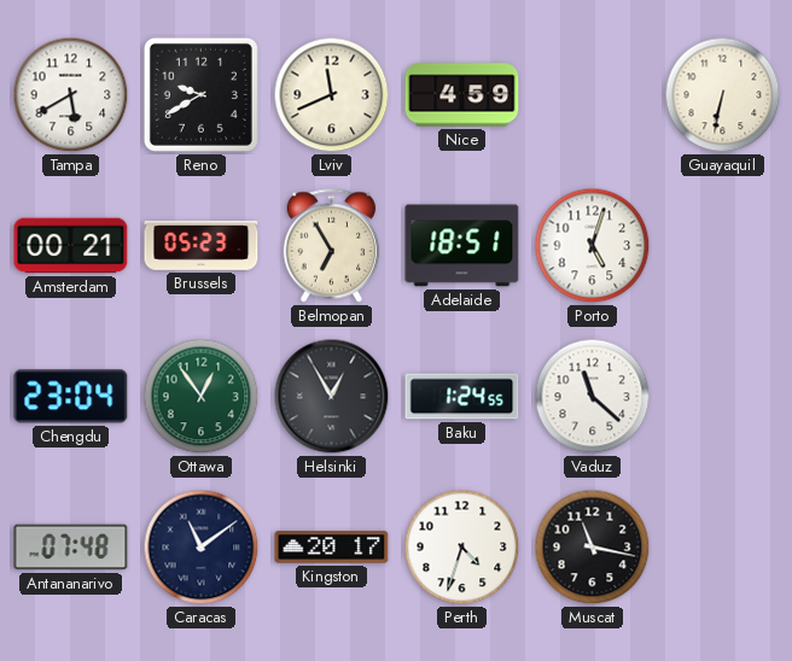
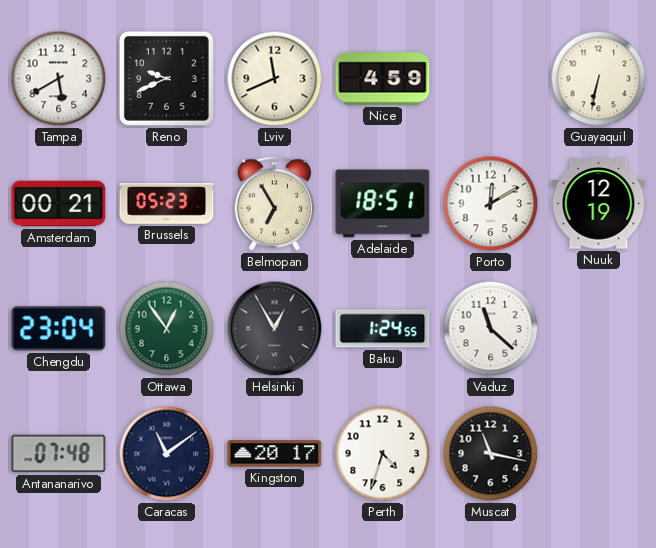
Reno: 9:40 -> 9:41 (166, 78)
Porto: 5:03 -> 12:10 (491, 204)
Nuuk: none -> 12:19 (599, 204)
